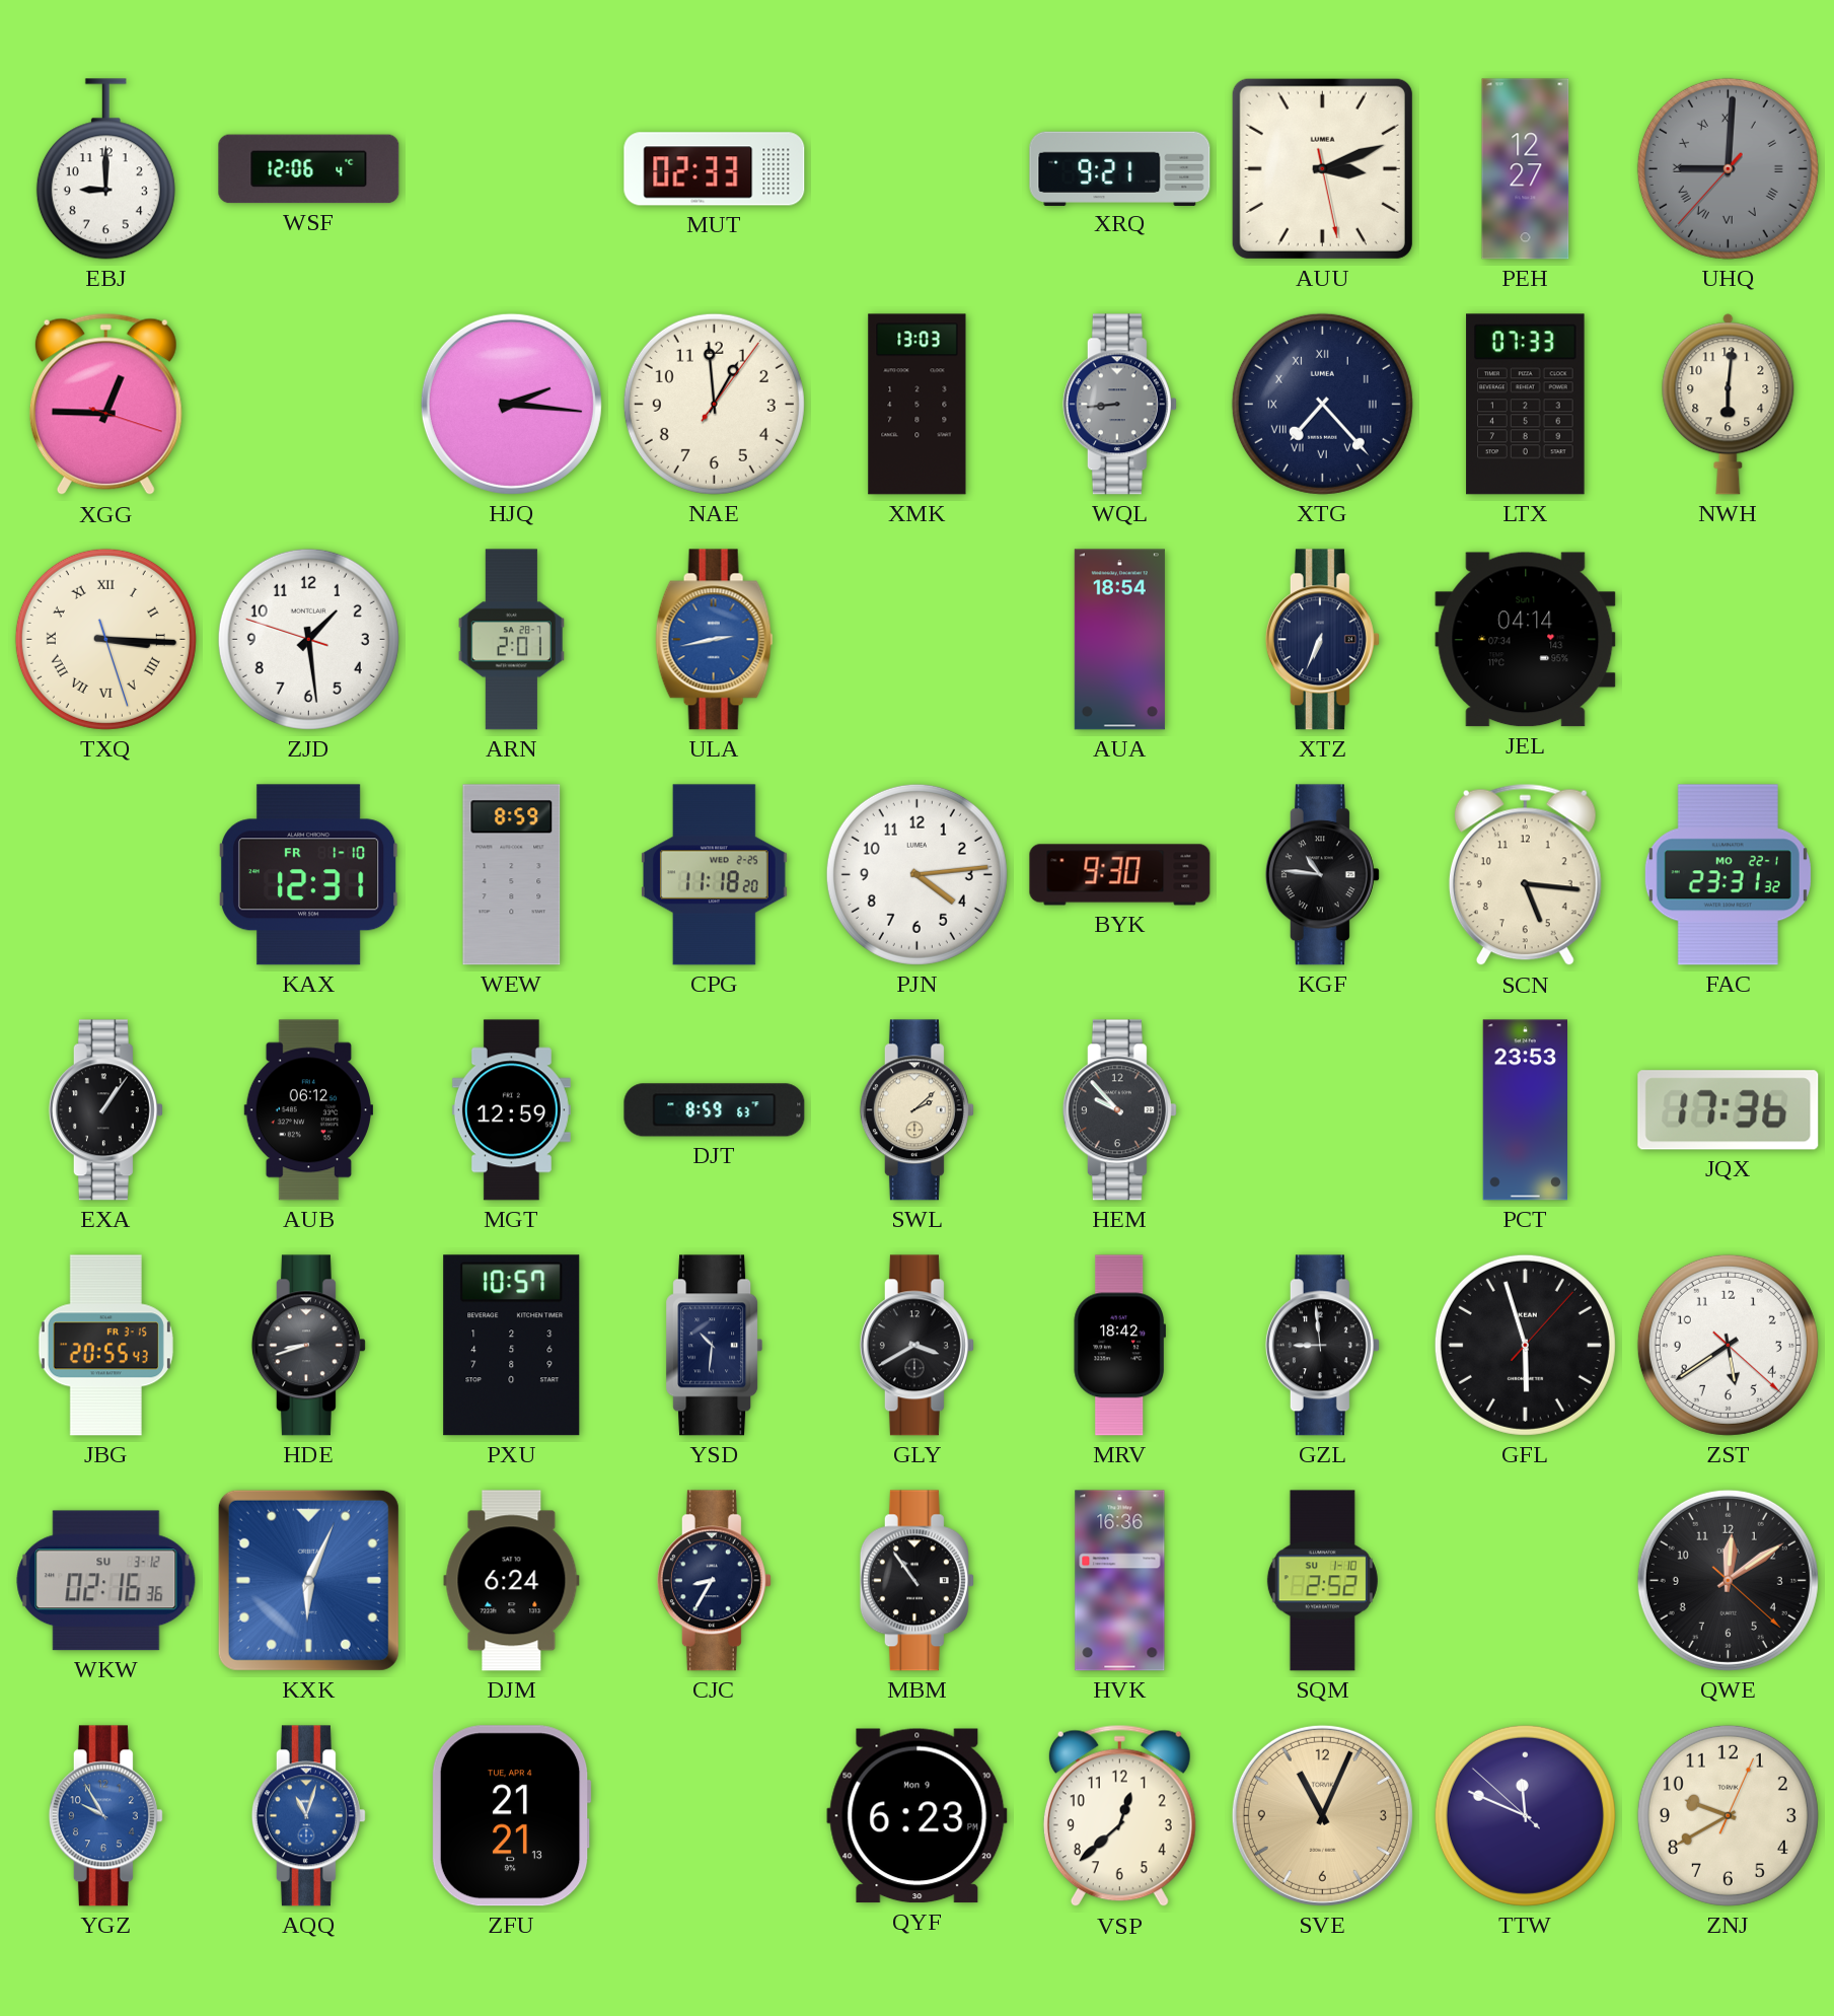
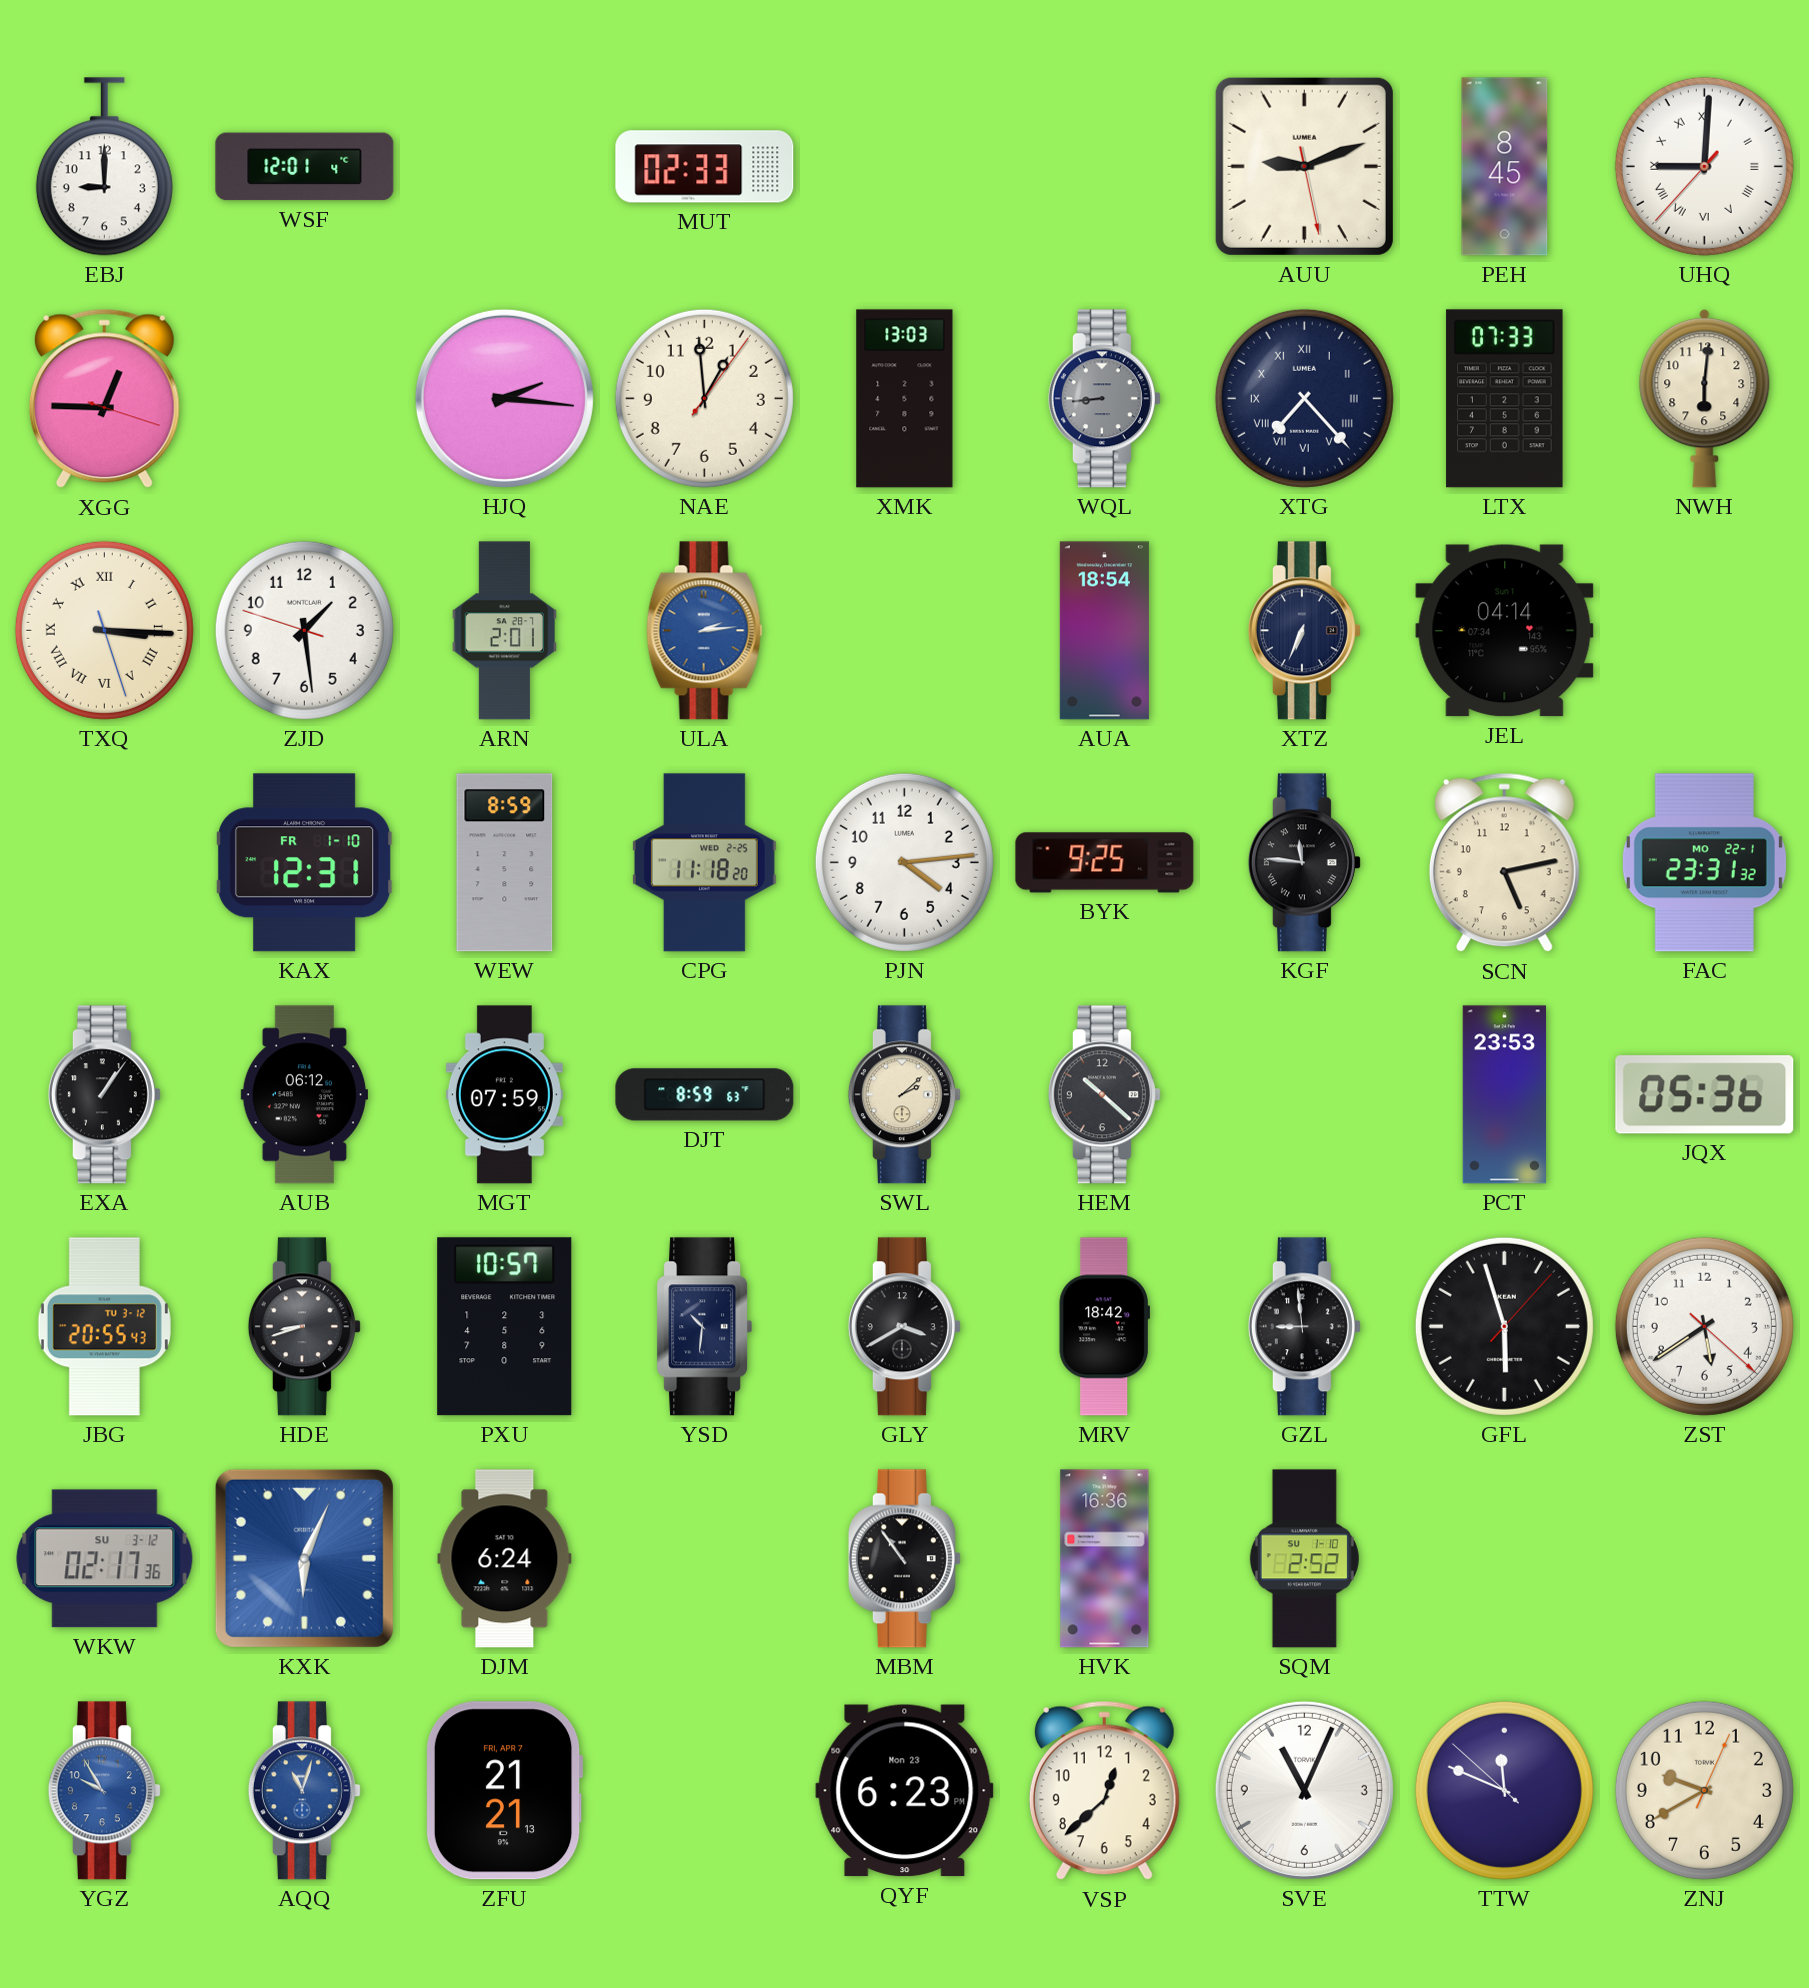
WSF: 12:06 -> 12:01 (305, 167)
XRQ: 9:21 -> none (1120, 168)
AUU: 3:11 -> 9:11 (1304, 166)
PEH: 12:27 -> 8:45 (1505, 167)
UHQ dial: grey -> white (1704, 166)
ULA: 2:43 -> 2:14 (704, 631)
BYK: 9:30 -> 9:25 (1105, 863)
KGF: 10:46 -> 11:46 (1304, 863)
SCN: 5:16 -> 5:13 (1504, 863)
MGT: 12:59 -> 07:59 (504, 1095)
HEM: 9:53 -> 10:22 (1104, 1095)
JQX: 17:36 -> 05:36 (1705, 1095)
JBG date: FR 3-15 -> TU 3-12 (104, 1327)
WKW: 02:16 -> 02:17 (105, 1559)
CJC: 8:35 -> none (714, 1581)
QWE: 12:09 -> none (1728, 1580)
ZFU date: TUE, APR 4 -> FRI, APR 7 (504, 1791)
QYF date: Mon 9 -> Mon 23 (905, 1791)
SVE dial: champagne -> white (1304, 1790)
